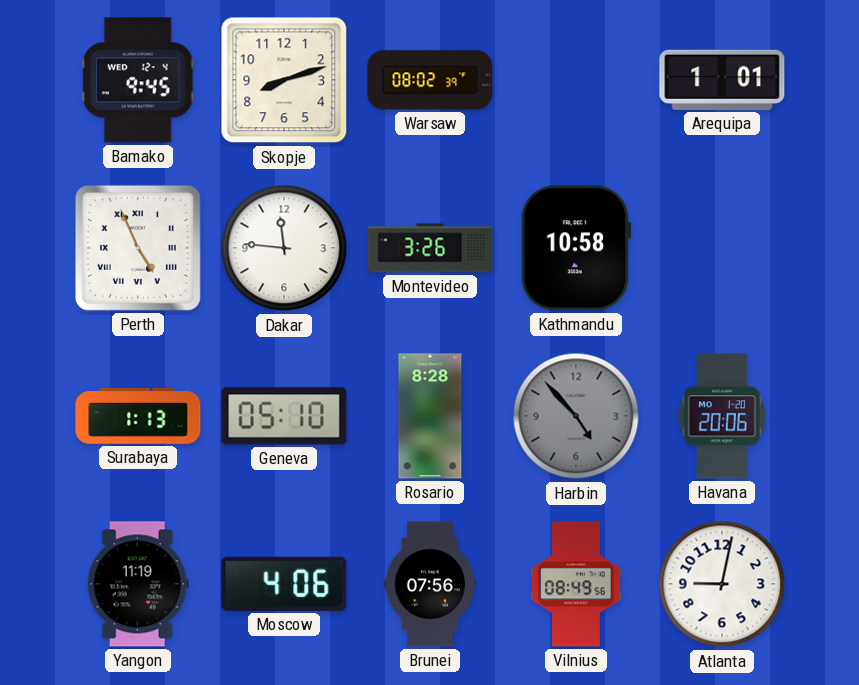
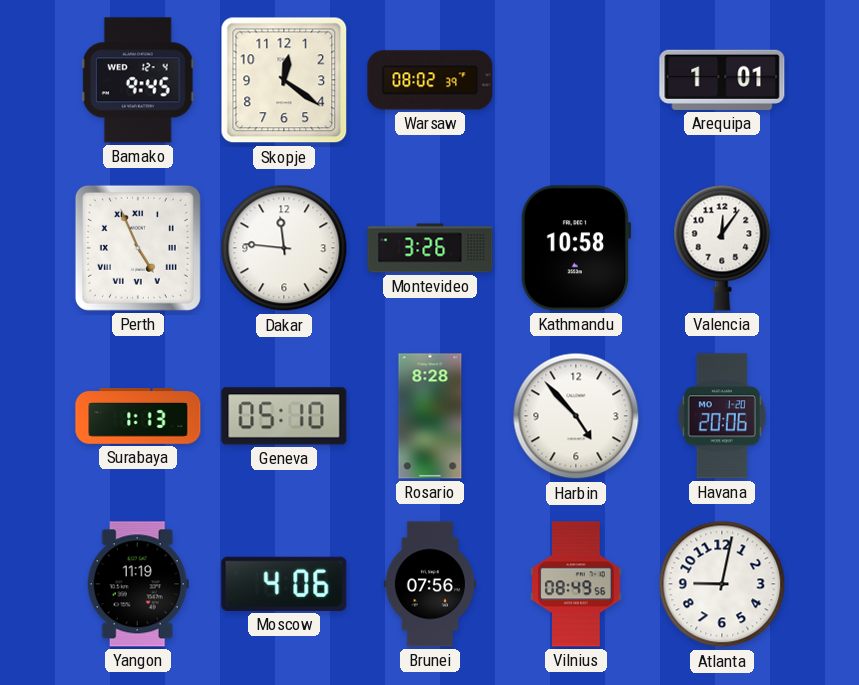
Skopje: 8:12 -> 12:21 (284, 80)
Valencia: none -> 12:06 (722, 248)
Harbin dial: grey -> white (576, 416)
